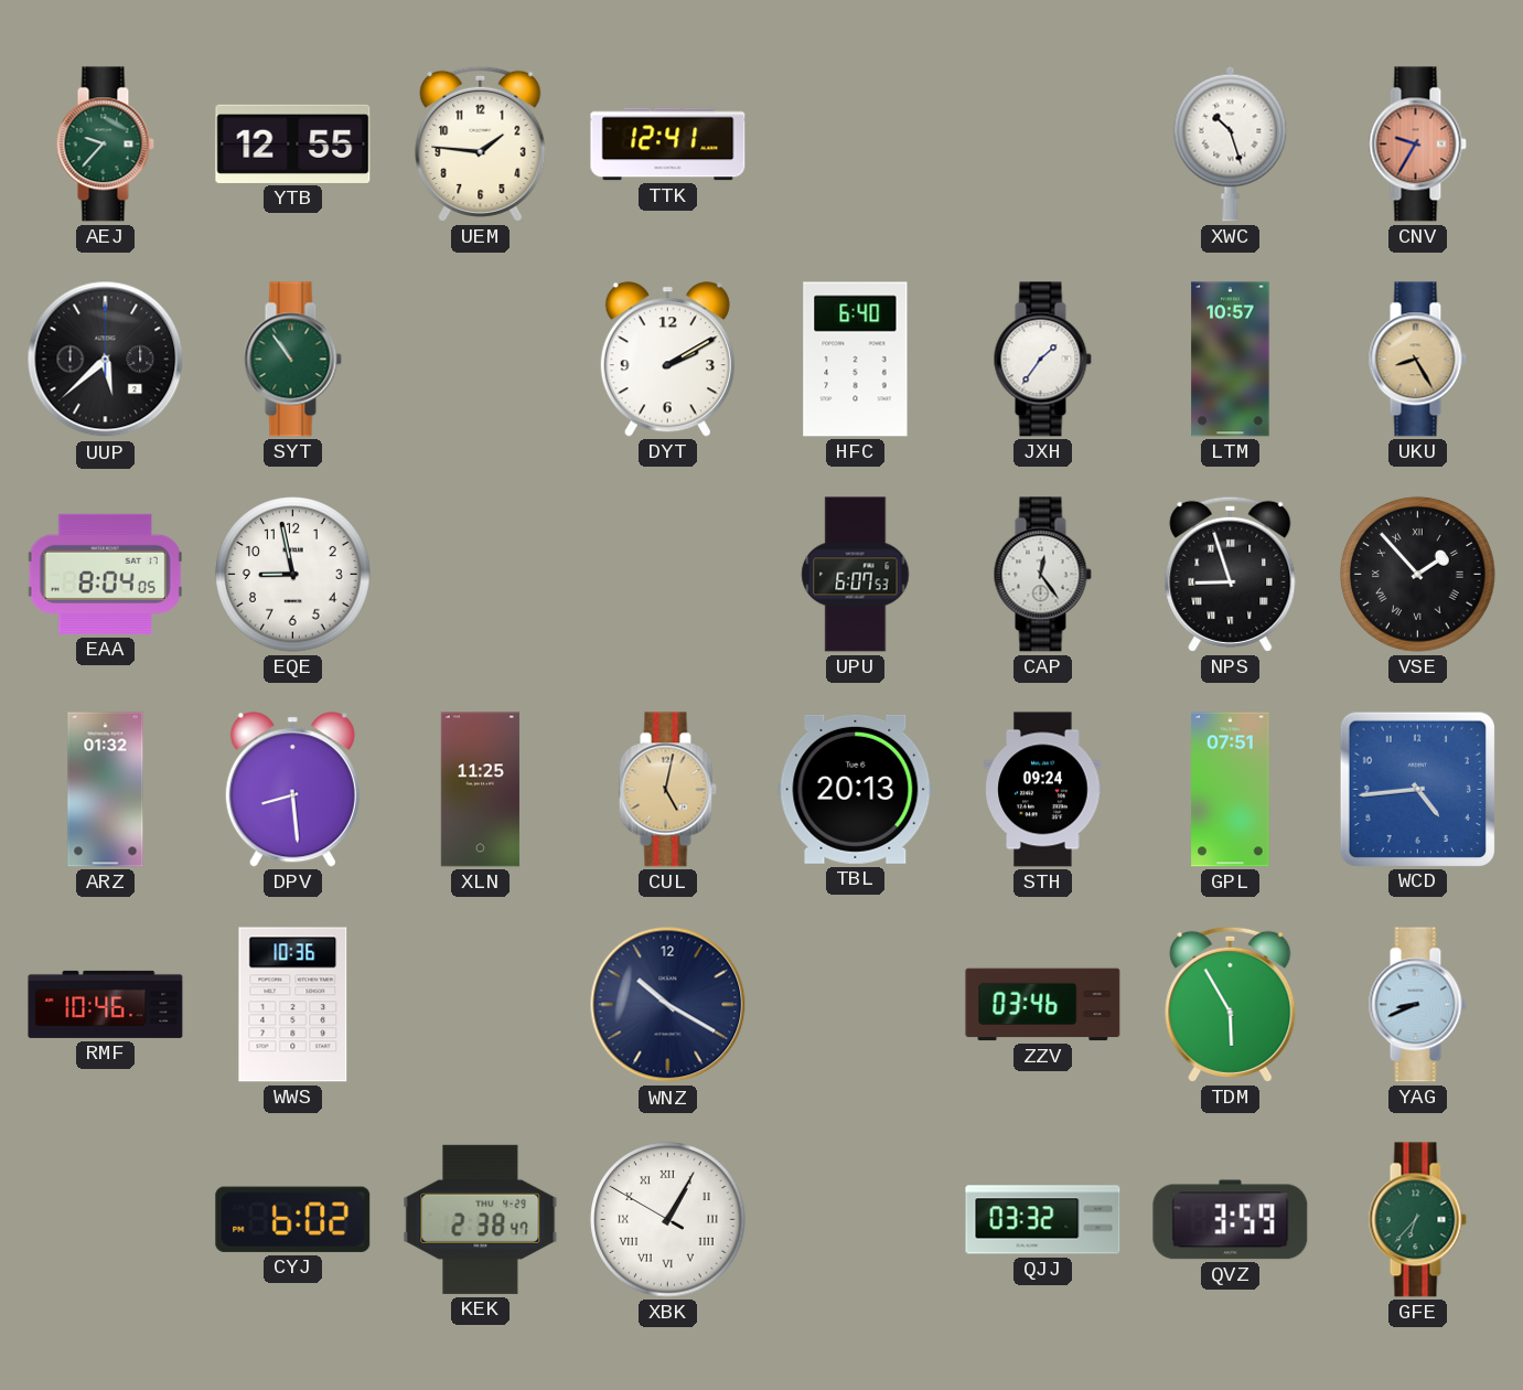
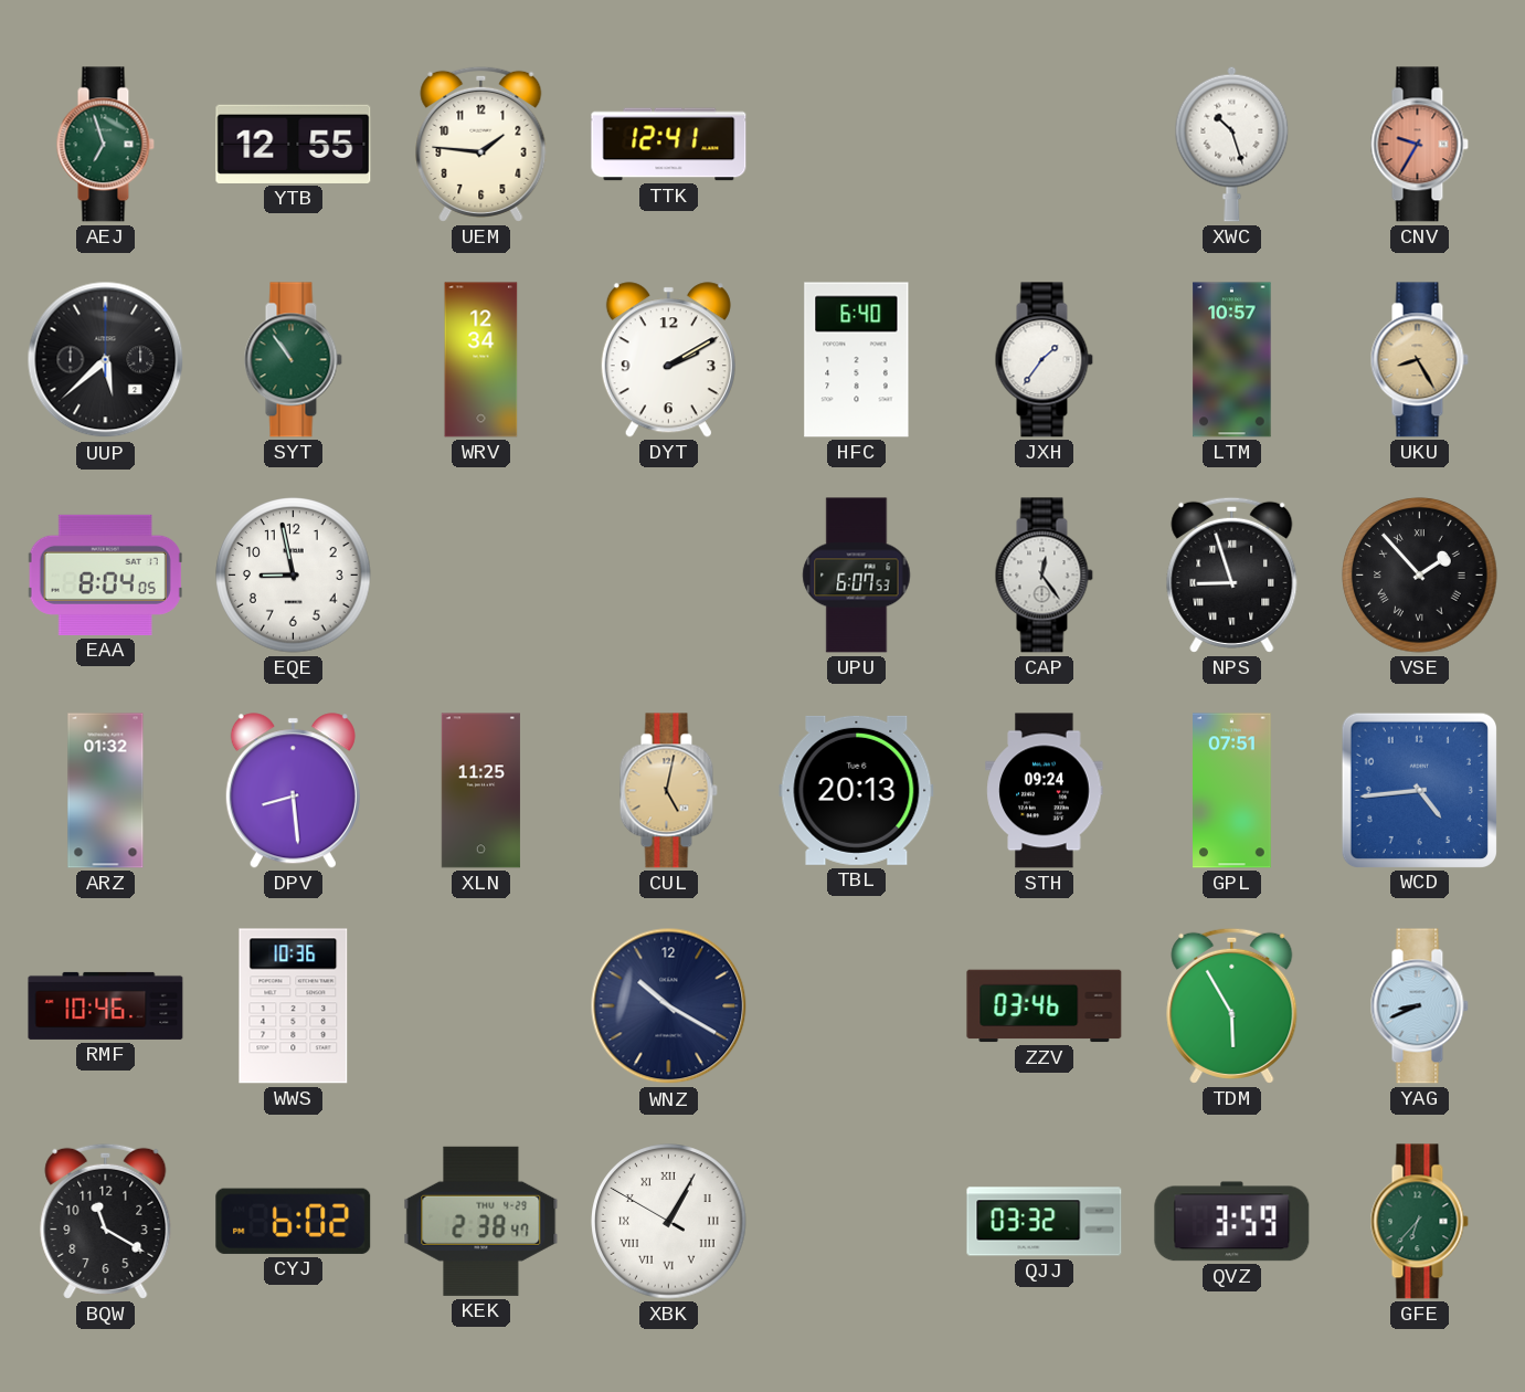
AEJ: 9:37 -> 6:57 (105, 145)
WRV: none -> 12:34 (481, 360)
BQW: none -> 11:20 (106, 1221)
